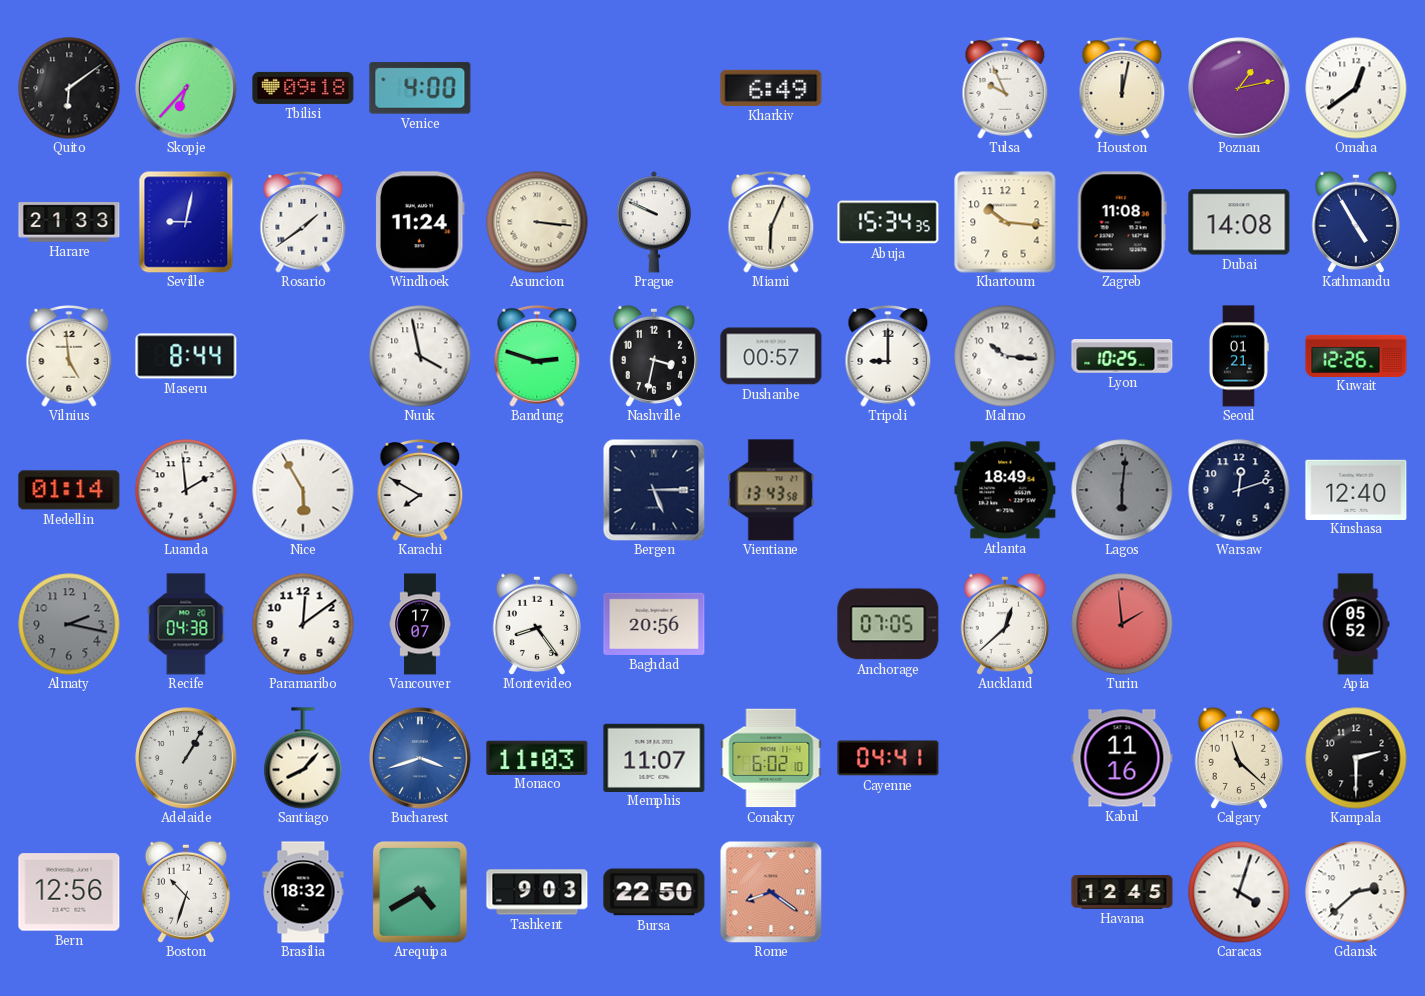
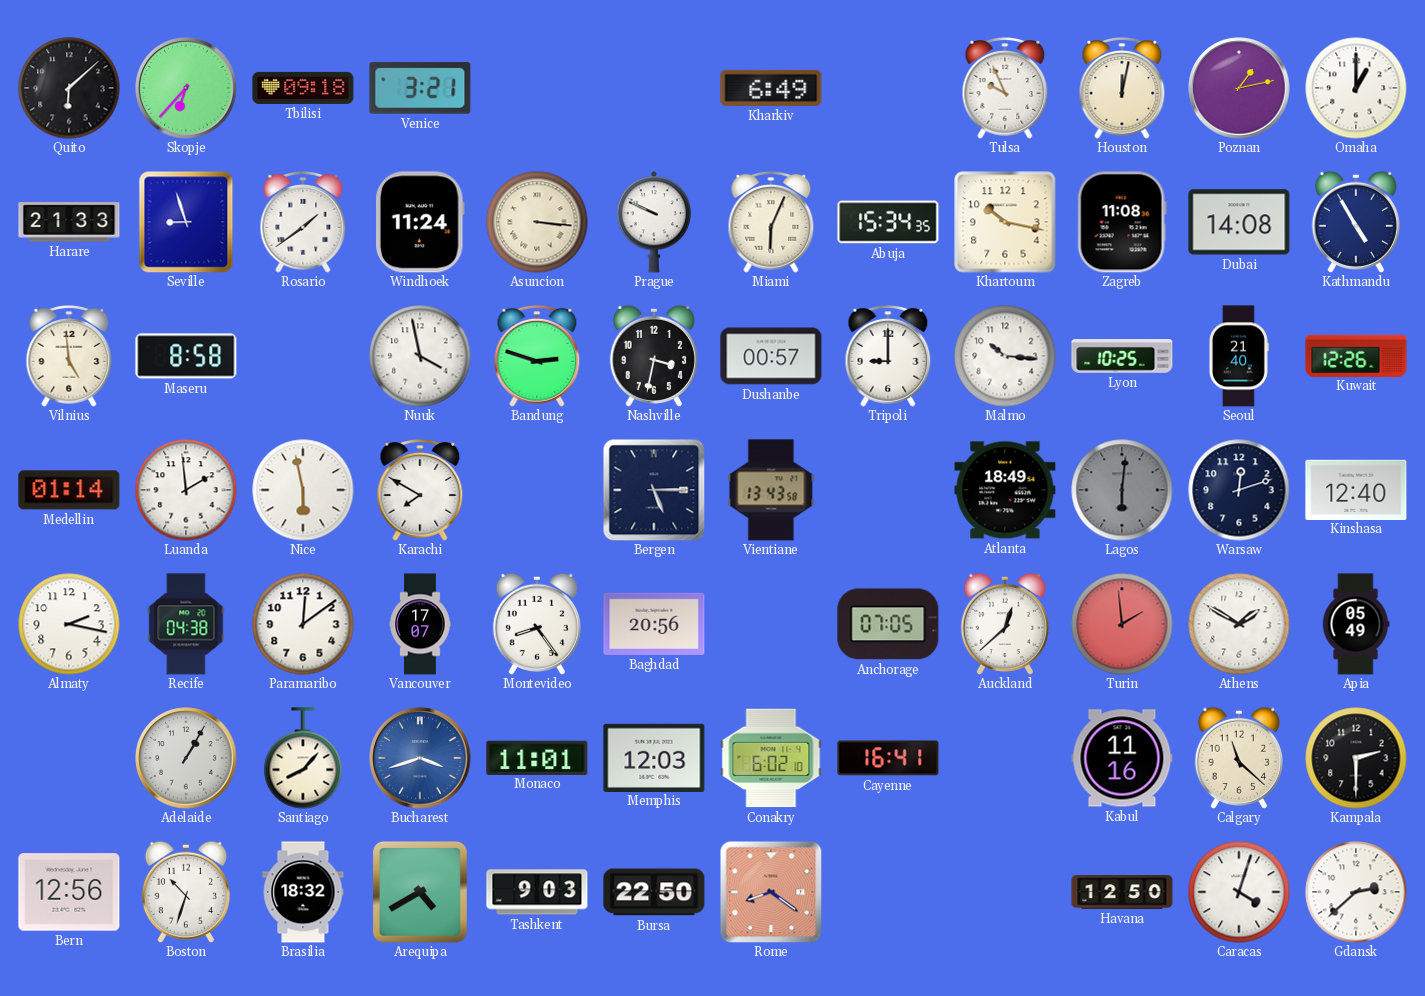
Quito: 6:09 -> 6:08 (69, 88)
Venice: 4:00 -> 3:21 (420, 88)
Omaha: 12:39 -> 1:00 (1356, 88)
Seville: 9:02 -> 8:57 (186, 222)
Khartoum: 10:16 -> 10:17 (1005, 222)
Maseru: 8:44 -> 8:58 (186, 356)
Seoul: 01:21 -> 21:40 (1239, 356)
Nice: 5:55 -> 5:58 (303, 490)
Almaty dial: grey -> white (69, 624)
Athens: none -> 1:50 (1239, 624)
Apia: 05:52 -> 05:49 (1356, 624)
Monaco: 11:03 -> 11:01 (537, 757)
Memphis: 11:07 -> 12:03 (654, 757)
Cayenne: 04:41 -> 16:41 (888, 758)
Havana: 12:45 -> 12:50 (1122, 892)
